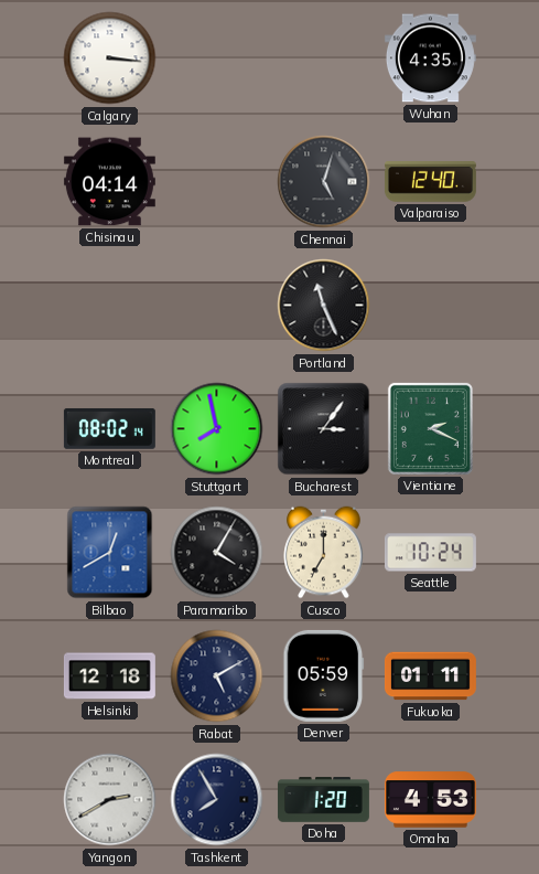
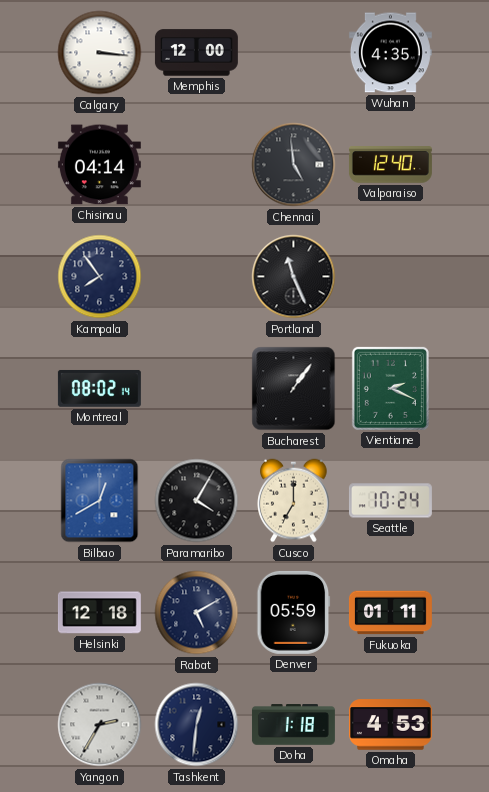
Memphis: none -> 12:00 (196, 53)
Chennai: 5:03 -> 4:59 (294, 165)
Kampala: none -> 7:54 (100, 277)
Stuttgart: 7:58 -> none (217, 429)
Bucharest: 3:06 -> 1:06 (294, 389)
Yangon: 2:40 -> 2:35 (100, 725)
Tashkent: 7:55 -> 12:31 (197, 725)
Doha: 1:20 -> 1:18 (293, 725)
